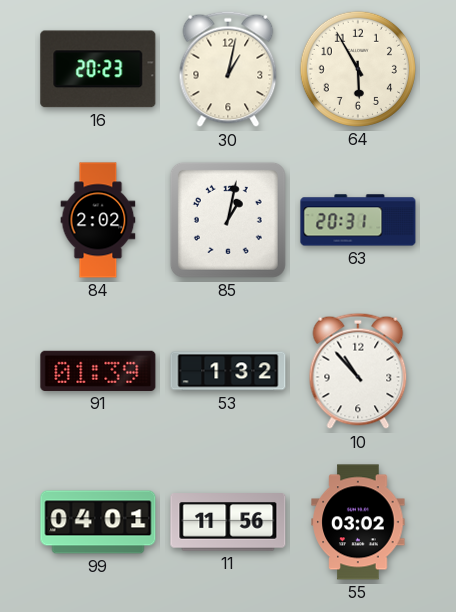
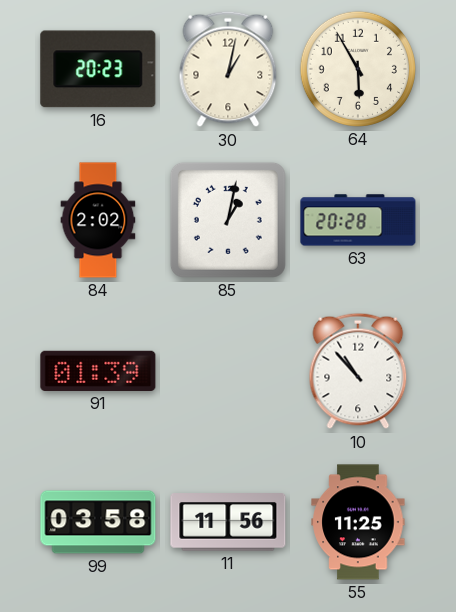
63: 20:31 -> 20:28 (358, 220)
53: 1:32 -> none (228, 371)
99: 04:01 -> 03:58 (98, 522)
55: 03:02 -> 11:25 (358, 522)
